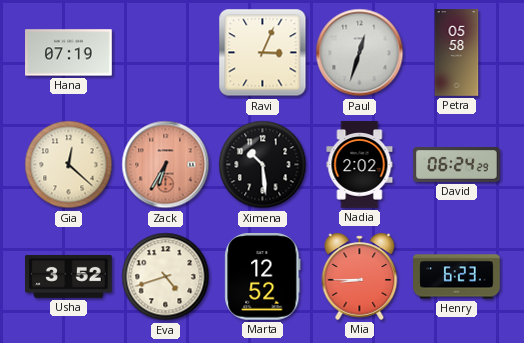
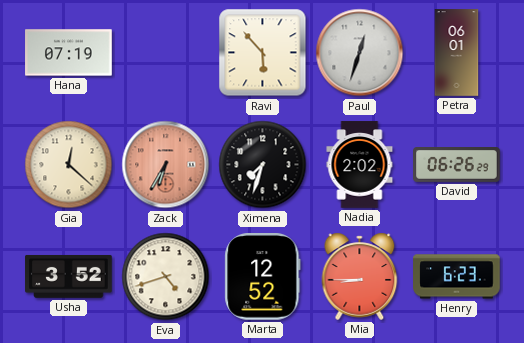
Ravi: 3:04 -> 5:53 (263, 53)
Petra: 05:58 -> 06:01 (457, 53)
Ximena: 10:29 -> 7:33 (263, 165)
David: 06:24 -> 06:26 (457, 165)
